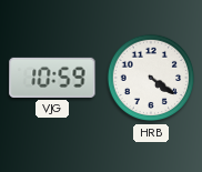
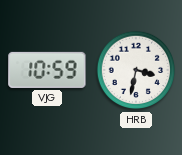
HRB: 4:21 -> 3:32 (136, 70)
